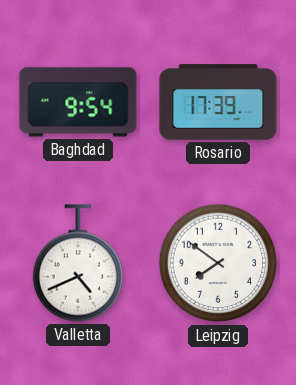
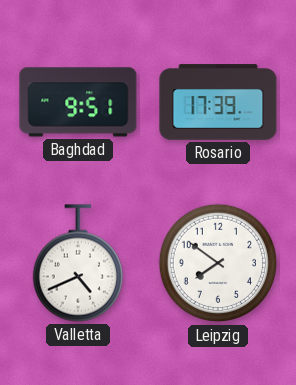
Baghdad: 9:54 -> 9:51 (78, 102)
